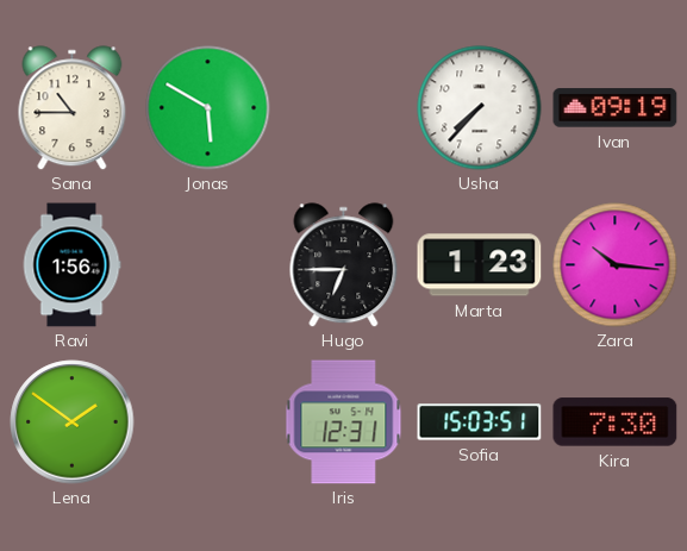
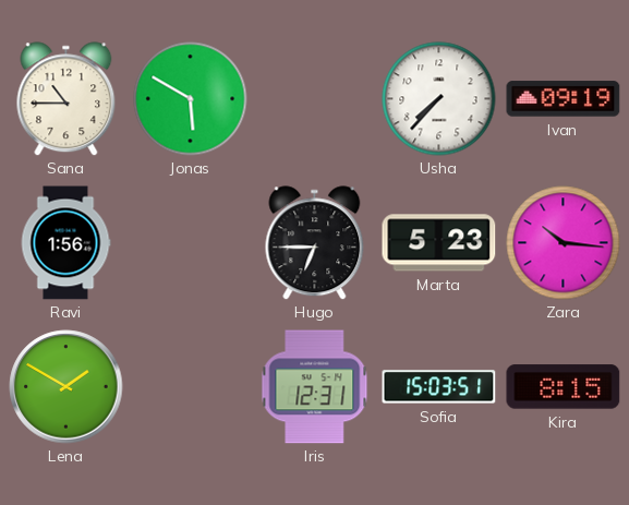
Marta: 1:23 -> 5:23 (439, 243)
Lena: 1:51 -> 1:50 (66, 387)
Kira: 7:30 -> 8:15 (564, 387)
